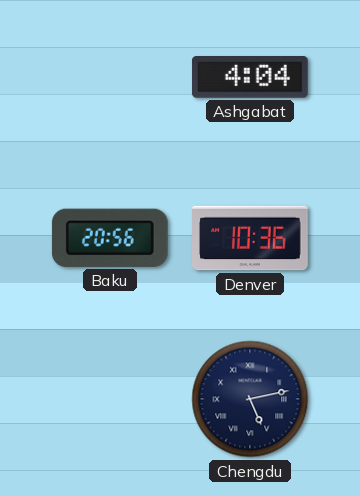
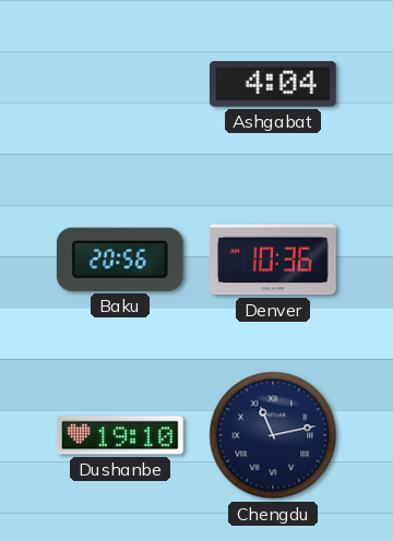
Dushanbe: none -> 19:10 (120, 435)
Chengdu: 5:13 -> 11:13 (273, 435)
